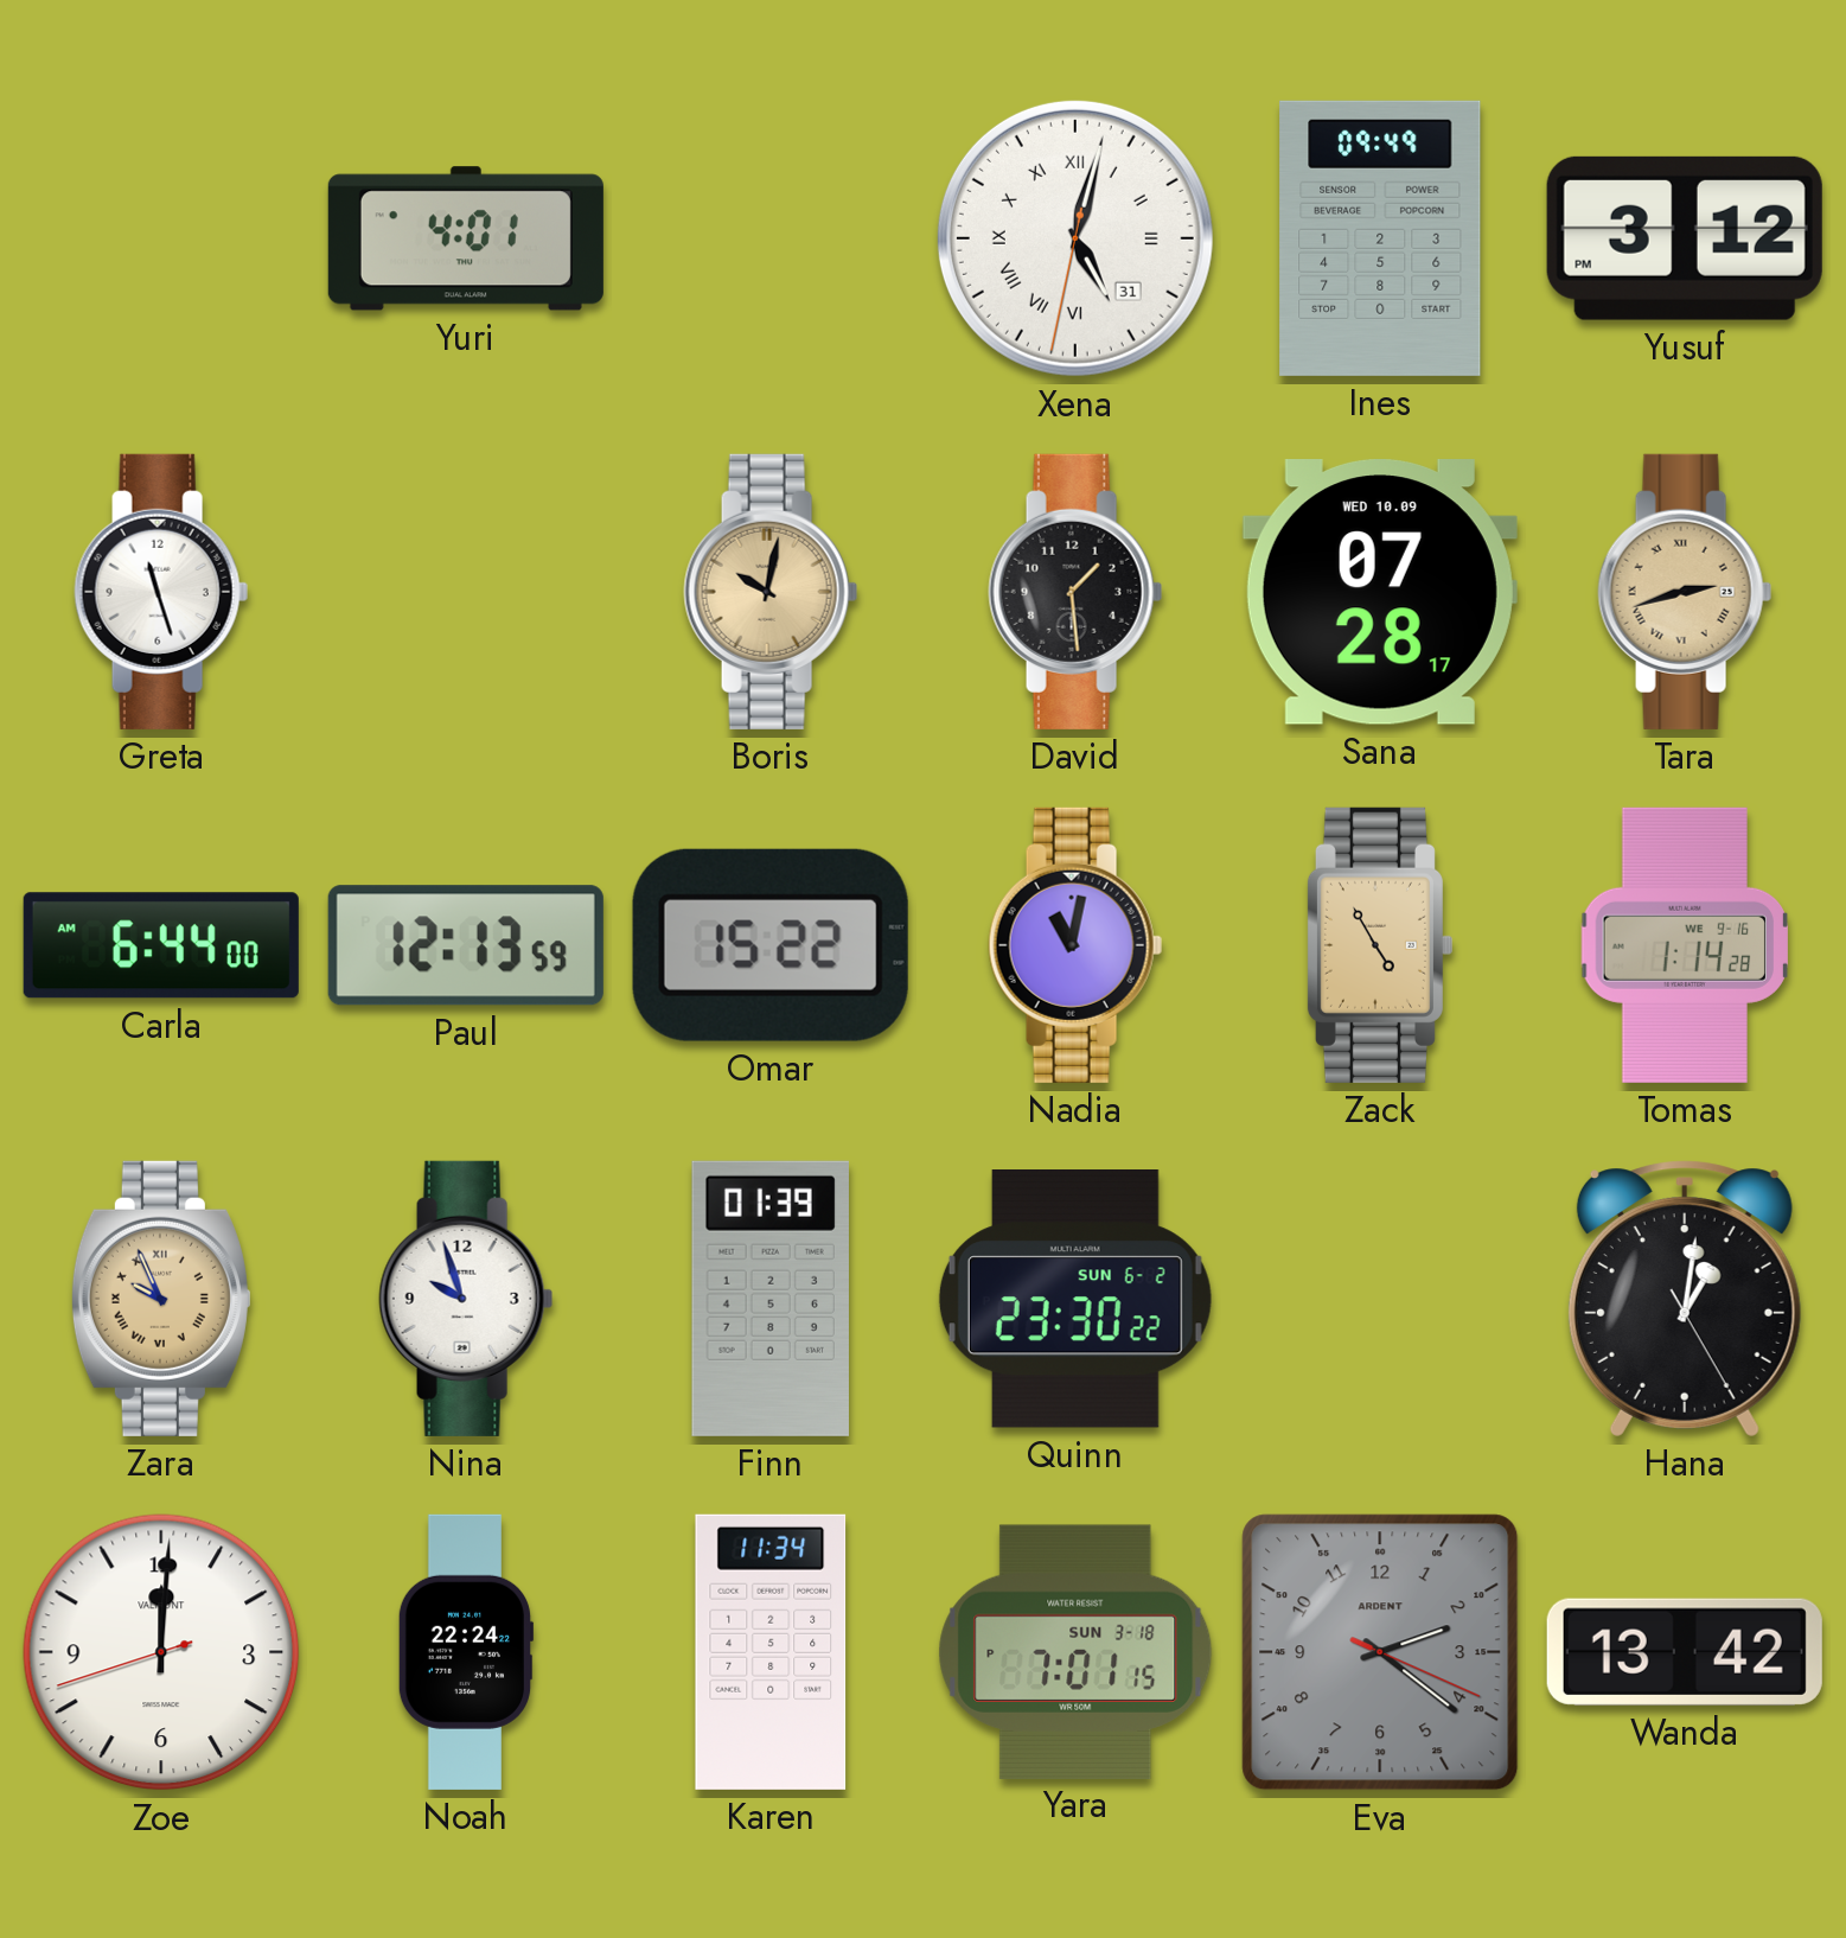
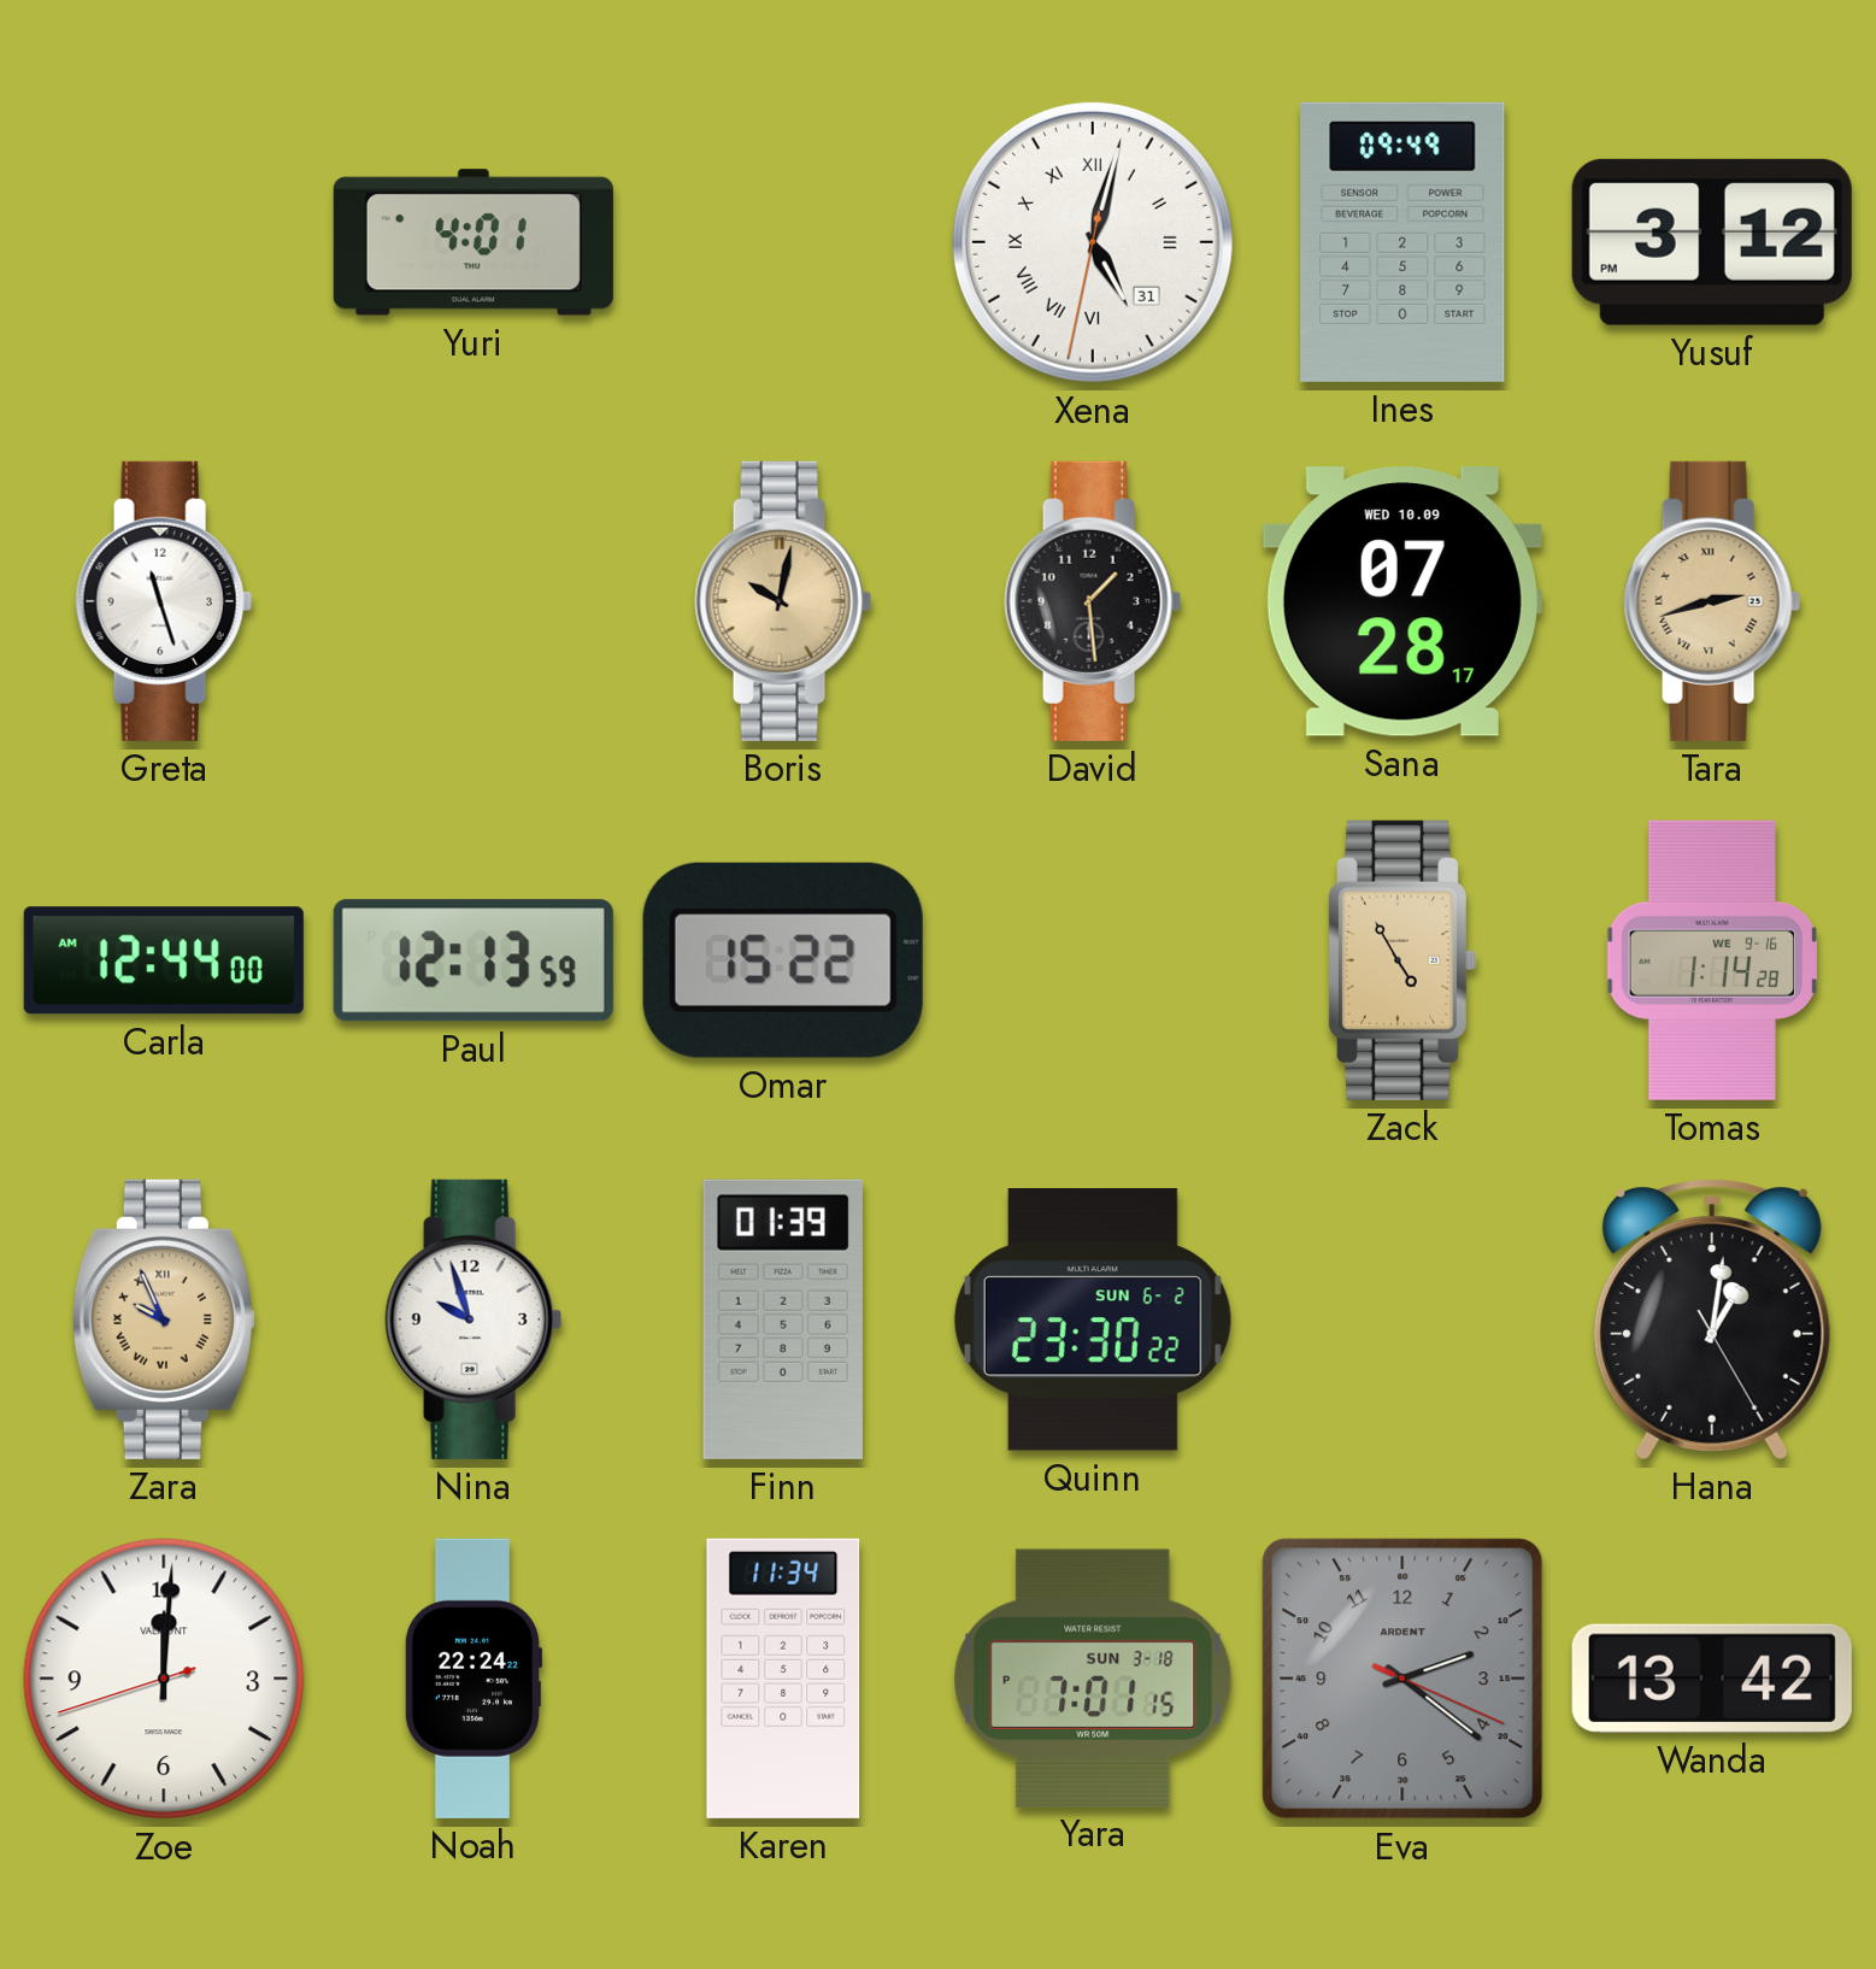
Carla: 6:44 -> 12:44 (164, 960)
Nadia: 11:02 -> none (1075, 945)
